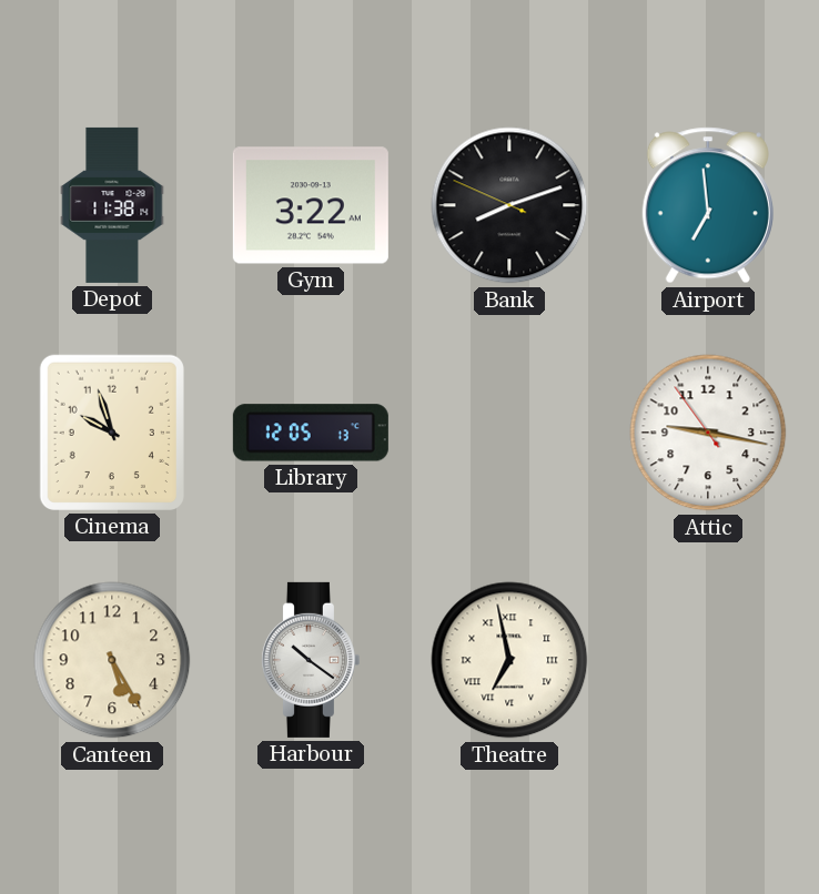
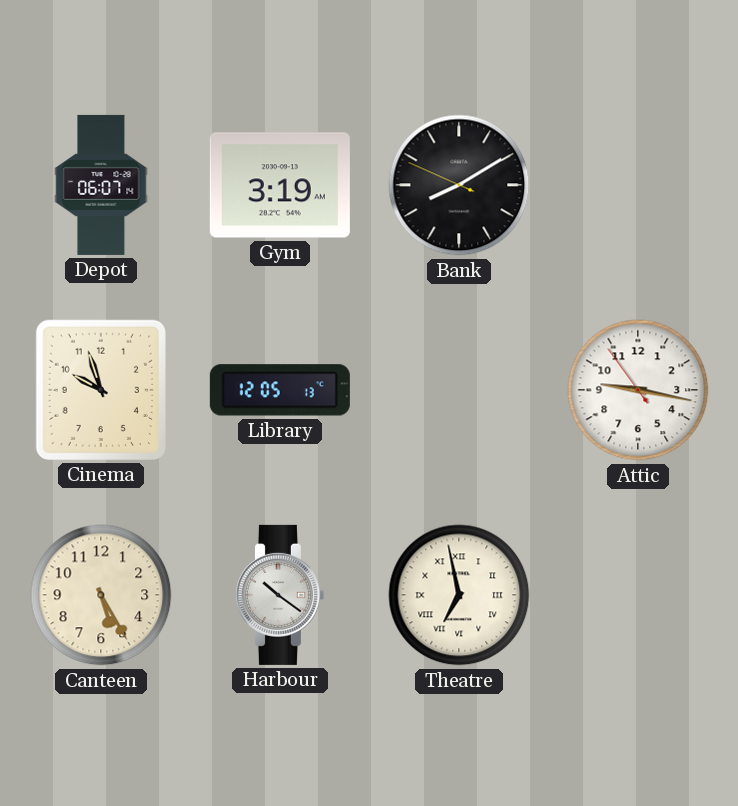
Depot: 11:38 -> 06:07 (101, 185)
Gym: 3:22 -> 3:19 (280, 185)
Bank: 8:11 -> 8:09 (459, 185)
Airport: 6:59 -> none (708, 205)
